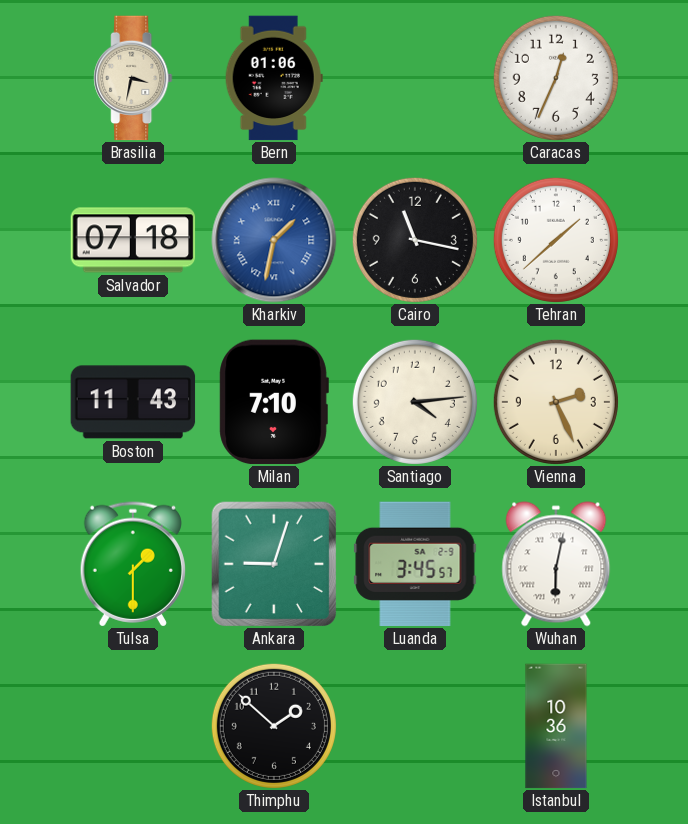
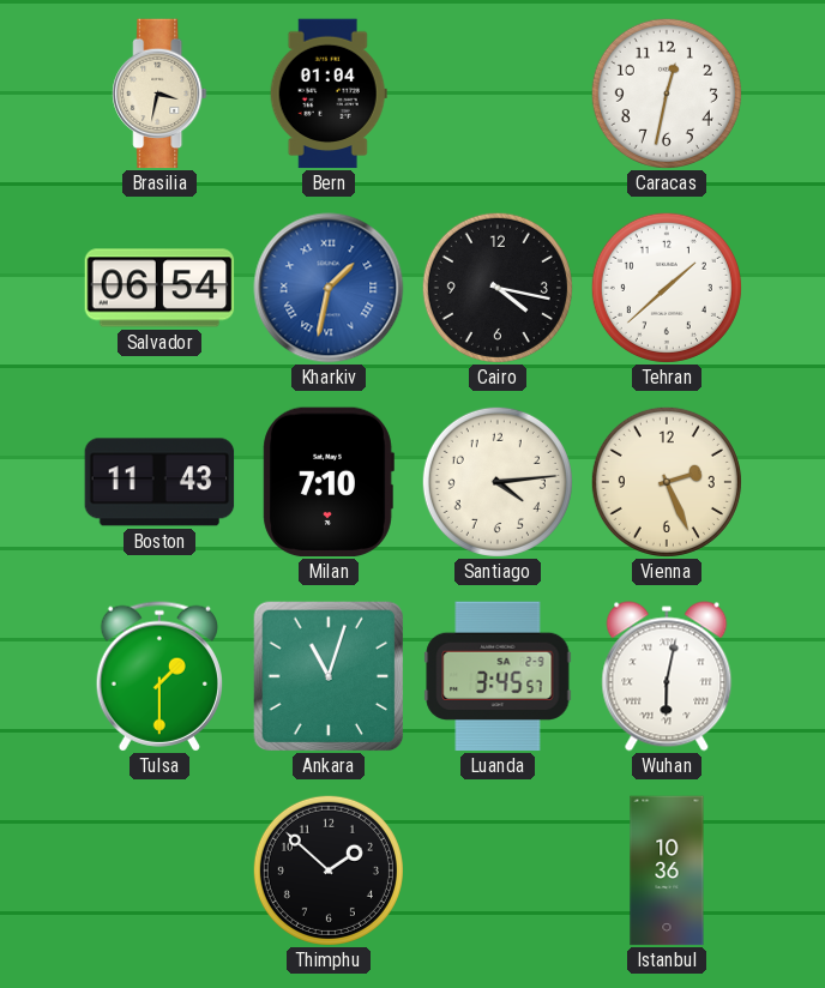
Bern: 01:06 -> 01:04 (329, 94)
Caracas: 12:34 -> 12:32 (667, 94)
Salvador: 07:18 -> 06:54 (159, 288)
Cairo: 11:17 -> 4:17 (498, 288)
Ankara: 9:03 -> 11:03 (329, 676)
